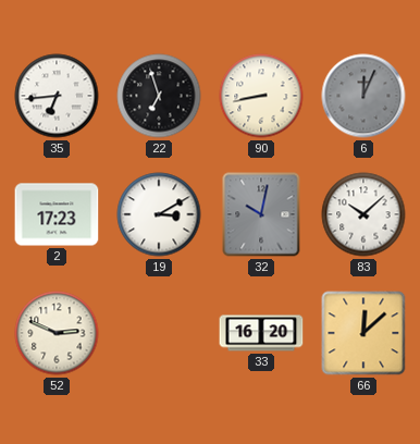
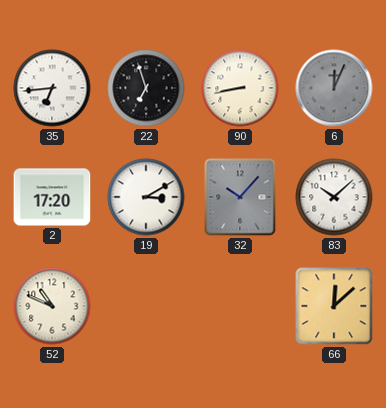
2: 17:23 -> 17:20 (52, 197)
32: 10:02 -> 10:07 (240, 197)
52: 2:49 -> 10:49 (52, 306)
33: 16:20 -> none (261, 333)
